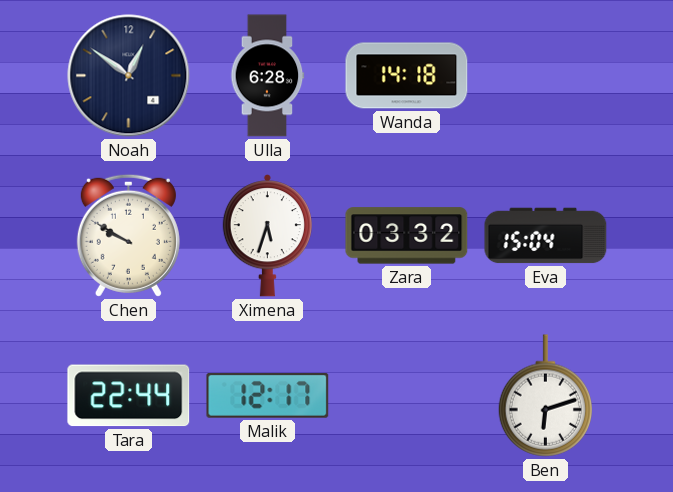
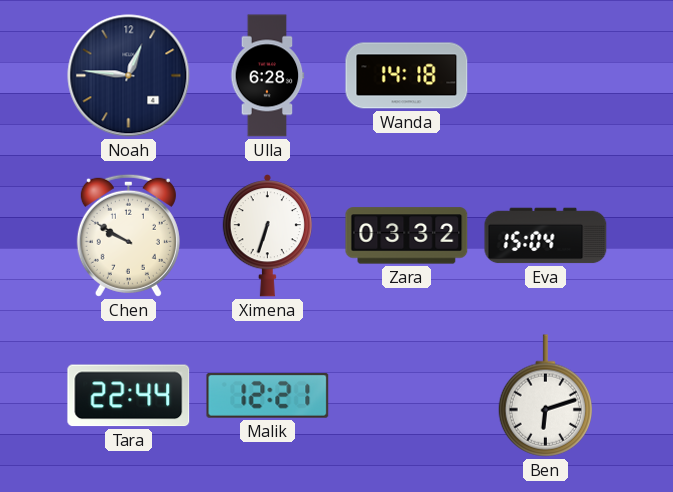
Noah: 12:51 -> 12:46 (129, 76)
Ximena: 5:33 -> 6:33 (267, 236)
Malik: 12:17 -> 12:21 (268, 395)
